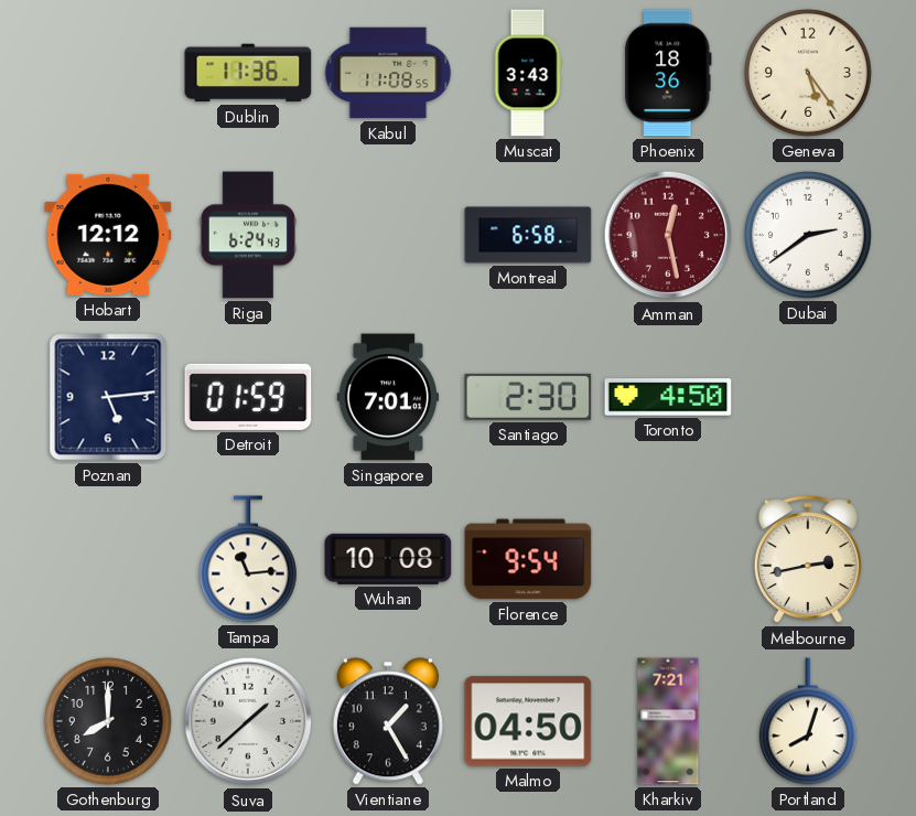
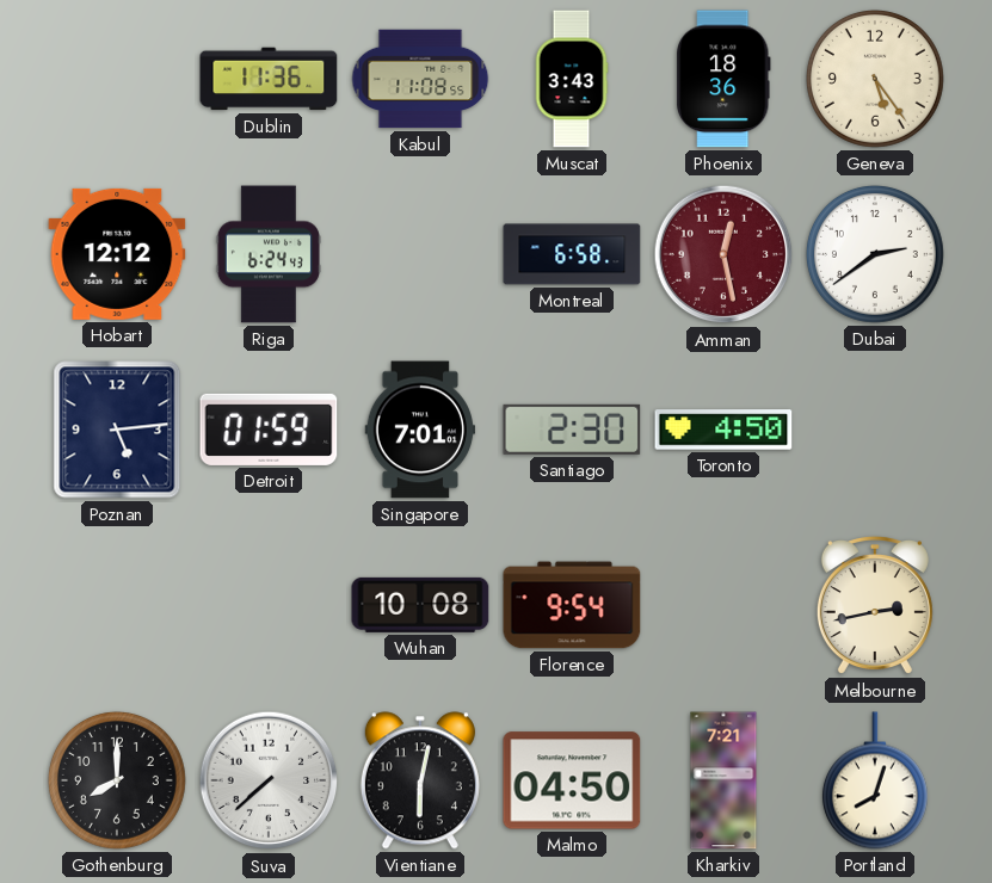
Tampa: 11:14 -> none (248, 559)
Suva: 1:38 -> 7:38 (269, 780)
Vientiane: 1:25 -> 6:02 (420, 780)
